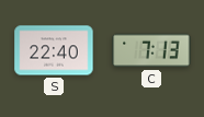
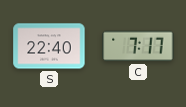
C: 7:13 -> 7:17 (138, 46)
